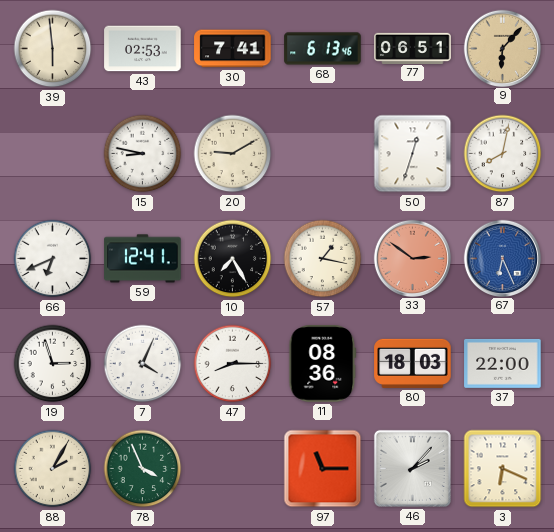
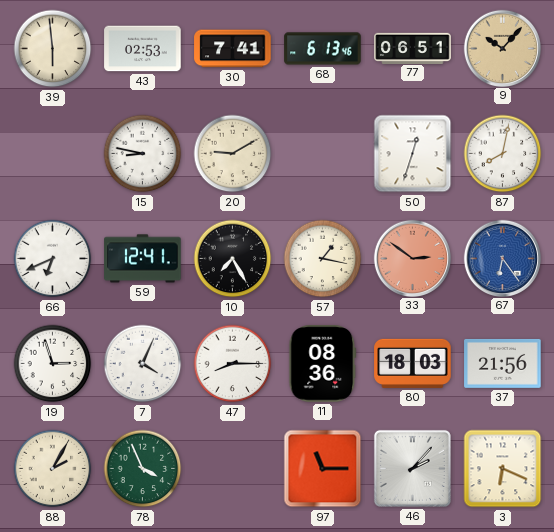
9: 6:07 -> 10:07 (502, 48)
67: 6:26 -> 6:24 (502, 258)
37: 22:00 -> 21:56 (503, 363)
